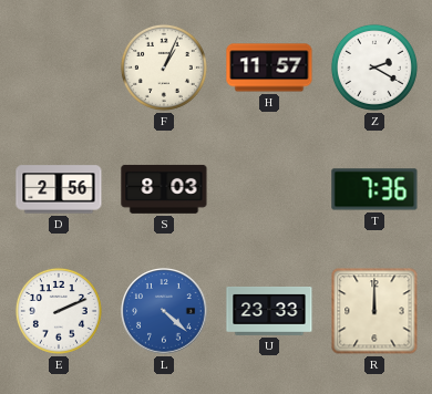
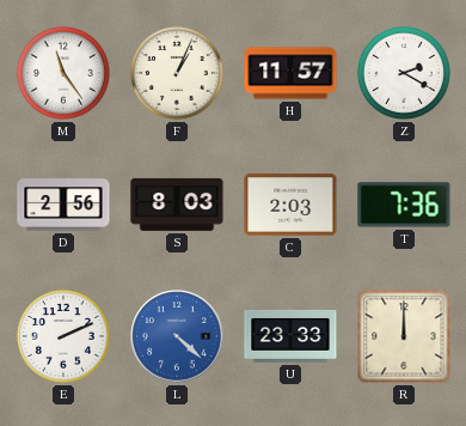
M: none -> 11:24 (63, 73)
C: none -> 2:03 (290, 205)
